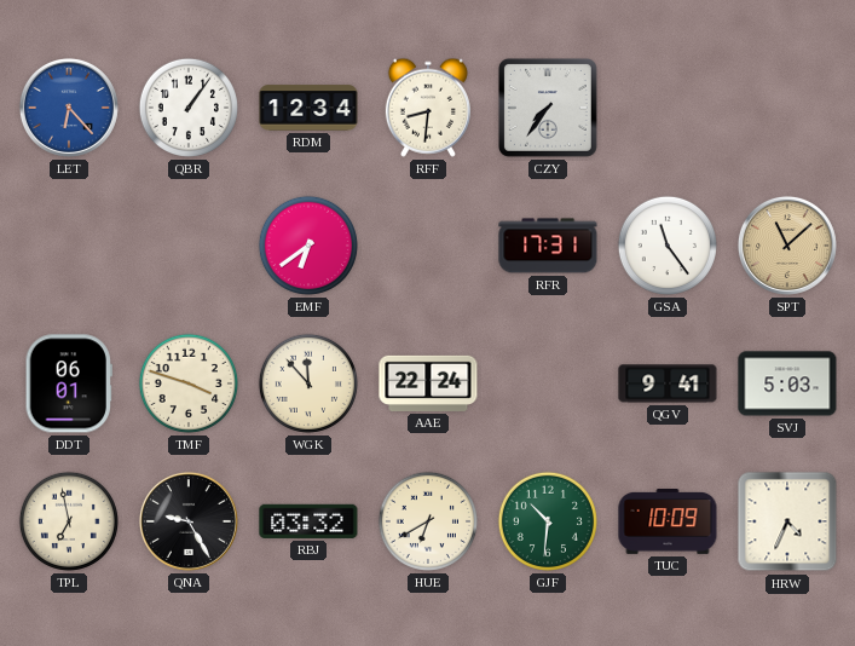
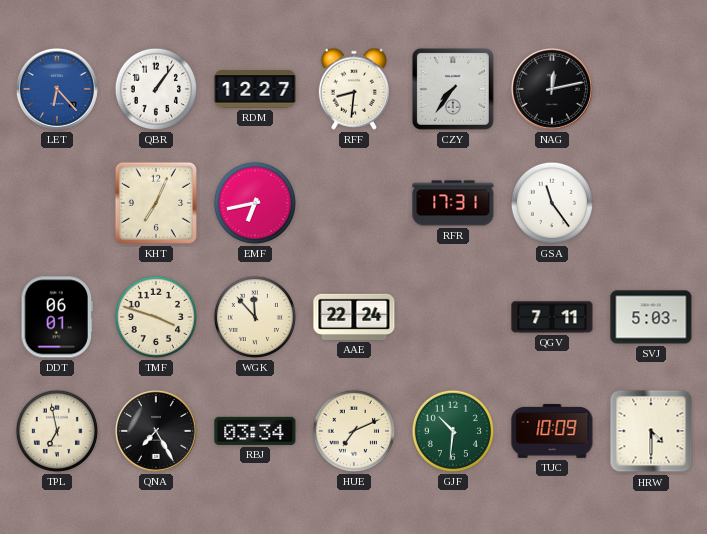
RDM: 12:34 -> 12:27 (255, 89)
NAG: none -> 12:13 (552, 89)
KHT: none -> 7:04 (156, 203)
EMF: 6:39 -> 6:43 (255, 203)
SPT: 11:08 -> none (787, 246)
QGV: 9:41 -> 7:11 (552, 317)
QNA: 9:25 -> 7:25 (156, 431)
RBJ: 03:32 -> 03:34 (255, 431)
HUE: 6:40 -> 7:11 (354, 431)
HRW: 4:34 -> 4:30 (651, 431)
